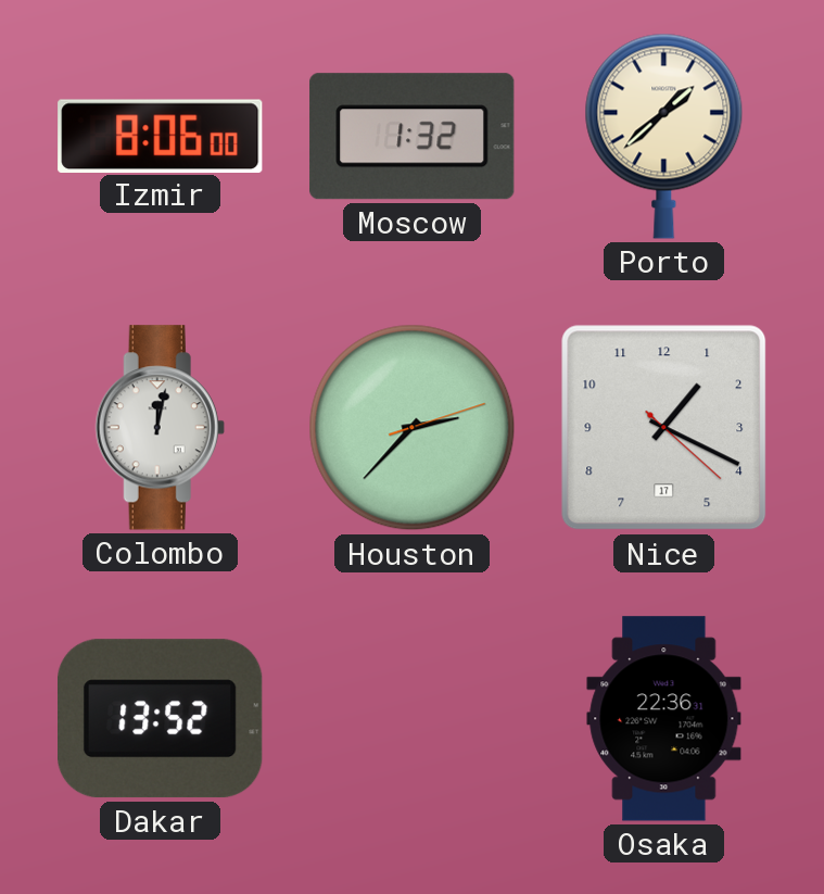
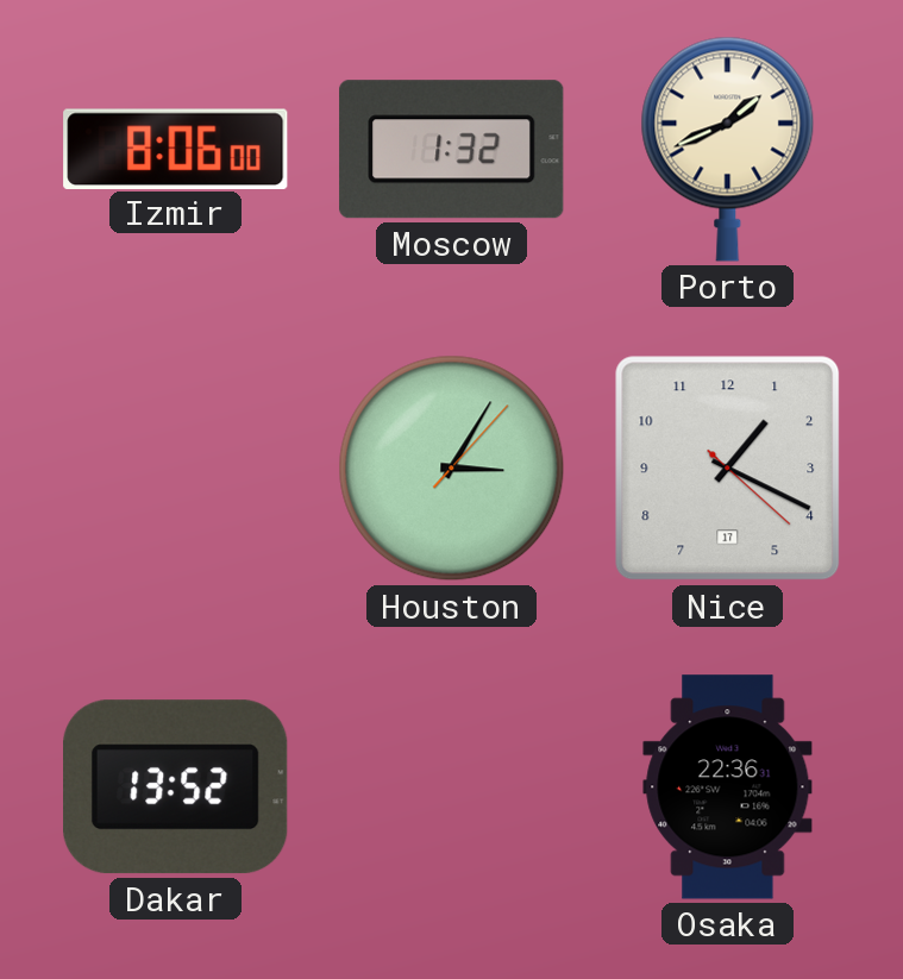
Porto: 1:38 -> 1:41 (728, 149)
Colombo: 12:02 -> none (160, 428)
Houston: 2:37 -> 3:05 (452, 469)
